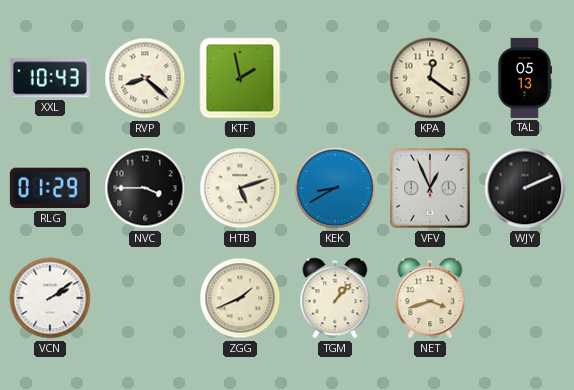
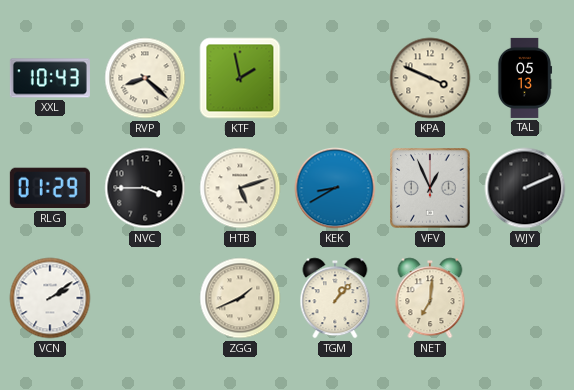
KPA: 12:21 -> 3:49 (430, 78)
NET: 3:42 -> 7:01 (430, 298)
